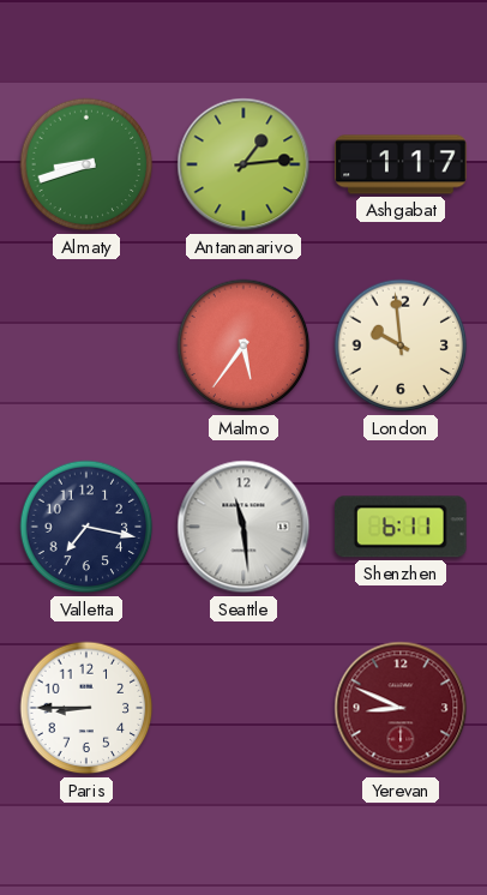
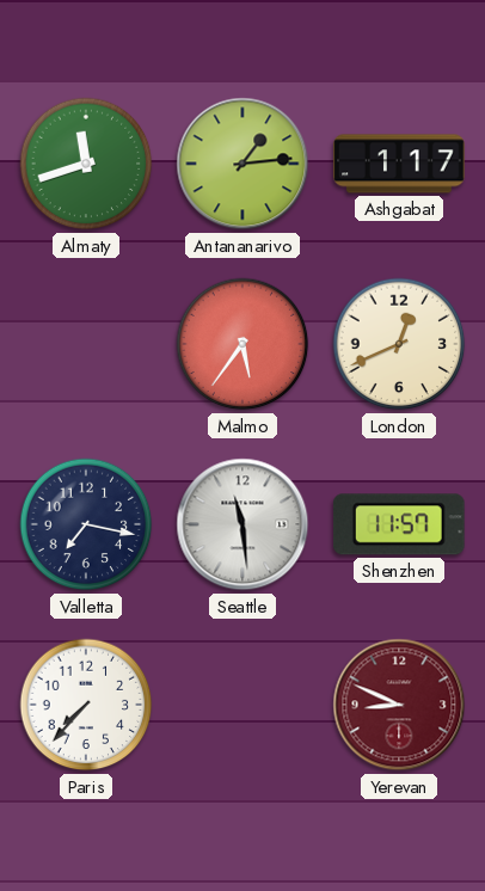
Almaty: 8:42 -> 11:42 (86, 164)
London: 9:59 -> 12:41 (399, 344)
Shenzhen: 6:11 -> 11:57 (400, 524)
Paris: 8:45 -> 7:37 (86, 705)
